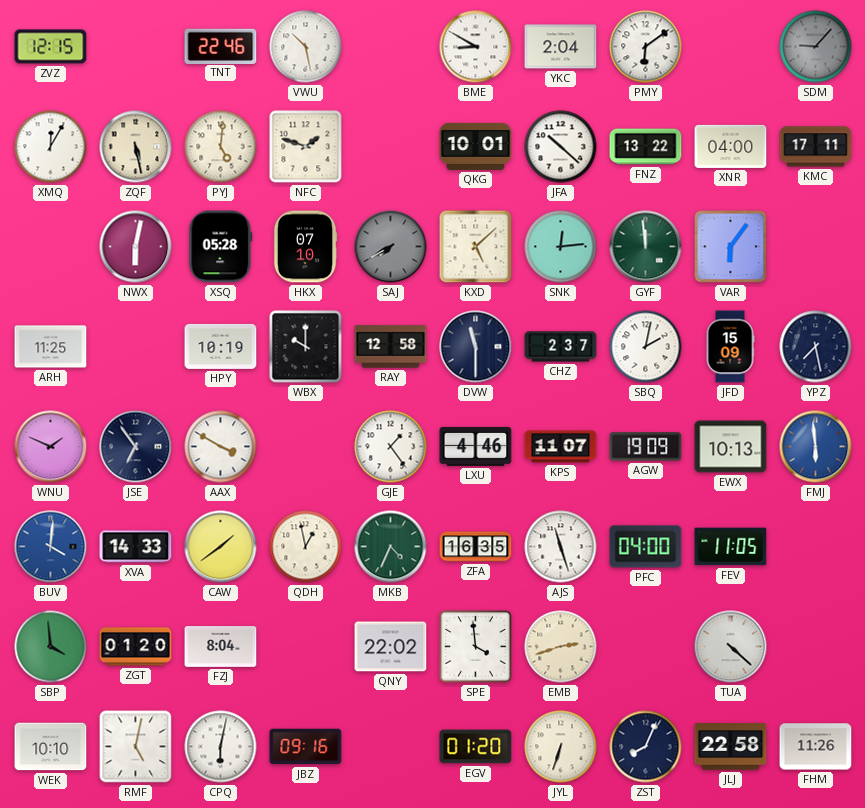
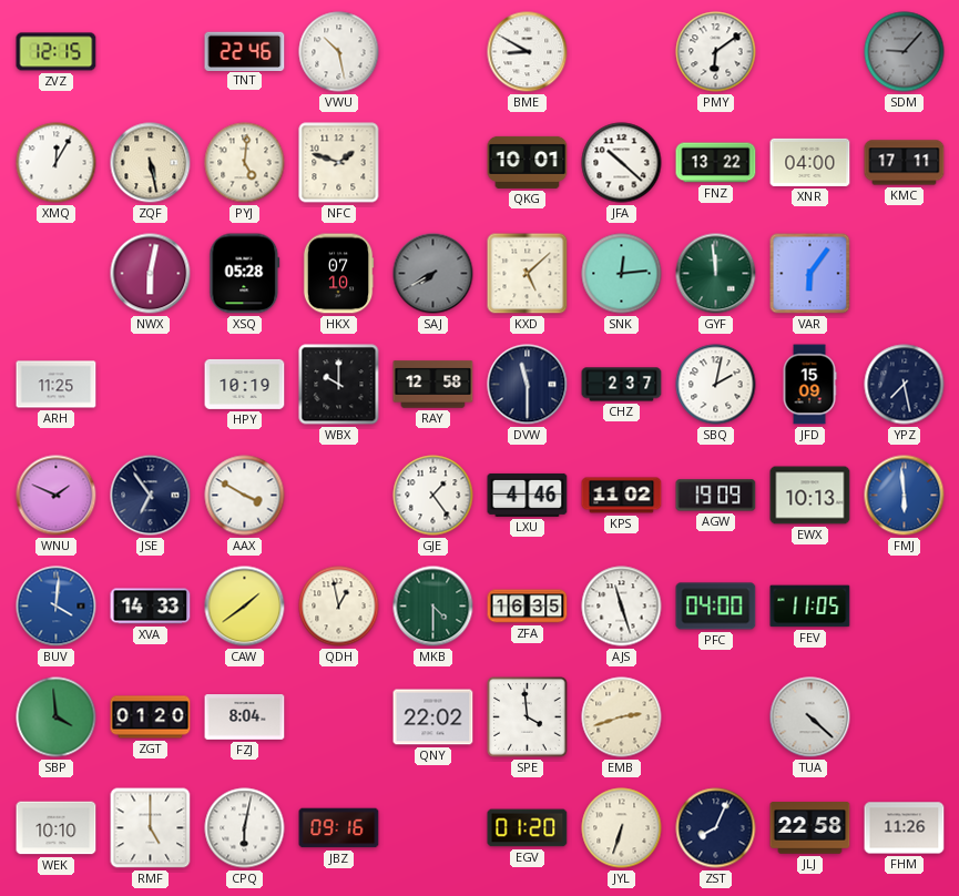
YKC: 2:04 -> none (561, 47)
KPS: 11:07 -> 11:02 (622, 496)
MKB: 4:34 -> 4:30 (433, 607)
RMF: 5:02 -> 5:00 (151, 828)
